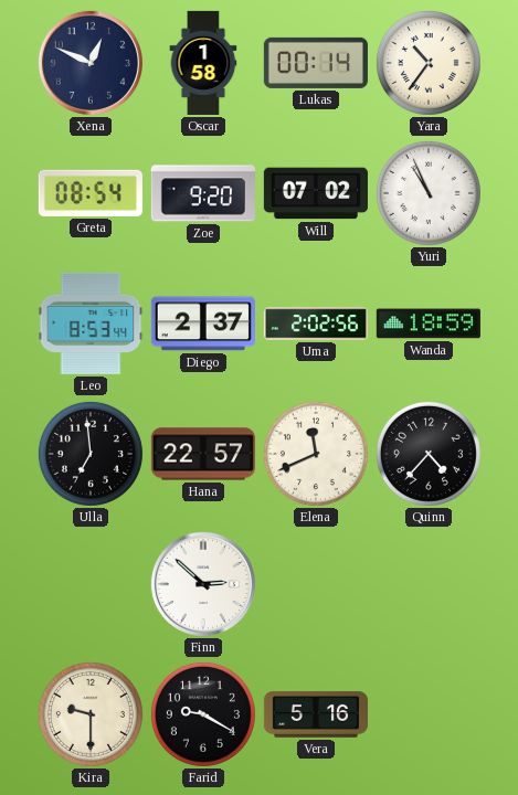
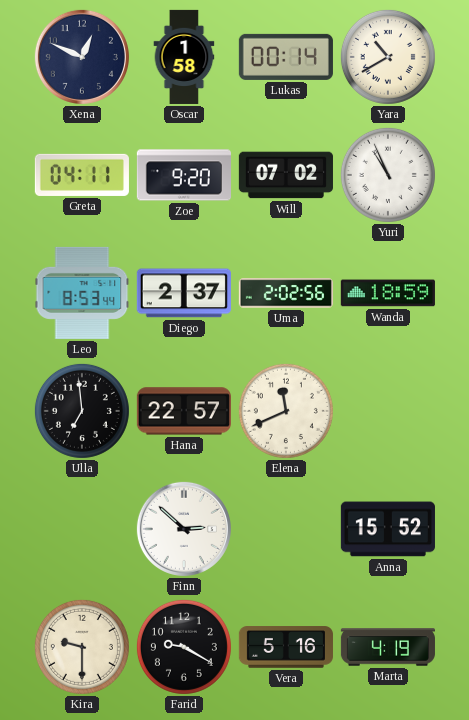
Yara: 10:36 -> 10:40 (388, 57)
Greta: 08:54 -> 04:11 (82, 175)
Quinn: 4:37 -> none (429, 454)
Anna: none -> 15:52 (388, 529)
Marta: none -> 4:19 (388, 647)
